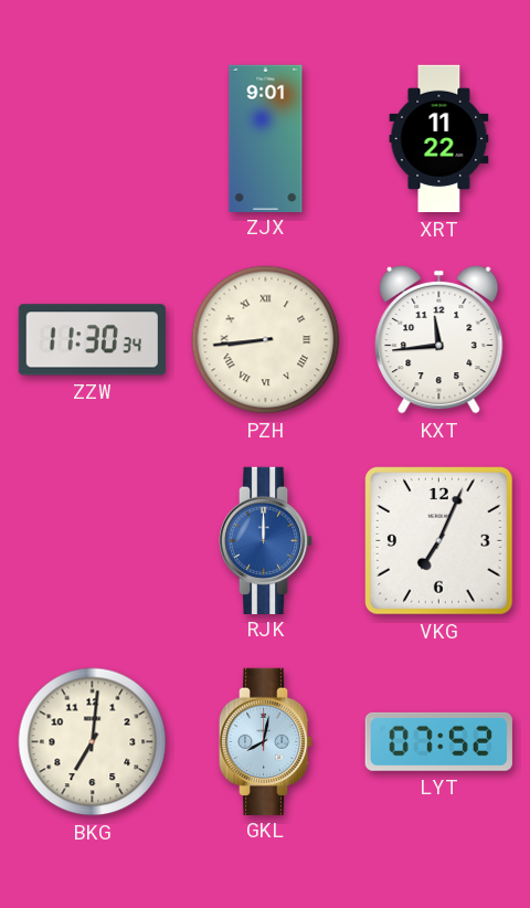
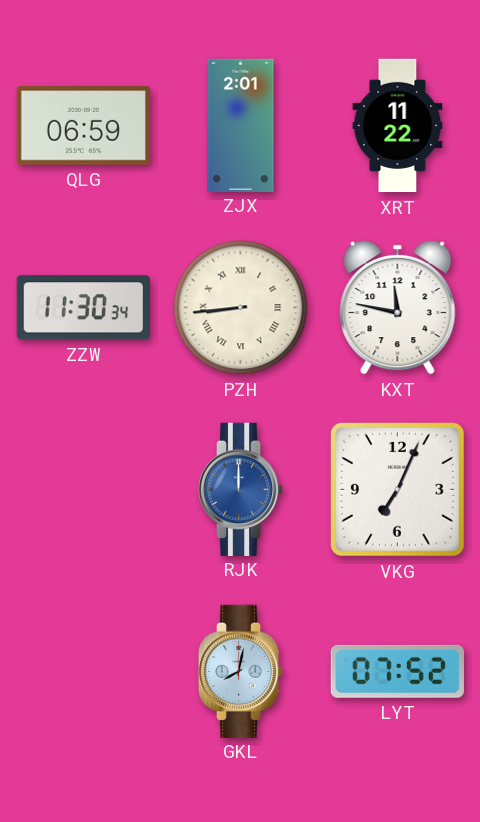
QLG: none -> 06:59 (83, 126)
ZJX: 9:01 -> 2:01 (241, 125)
KXT: 11:44 -> 11:47 (398, 307)
BKG: 7:01 -> none (93, 742)
